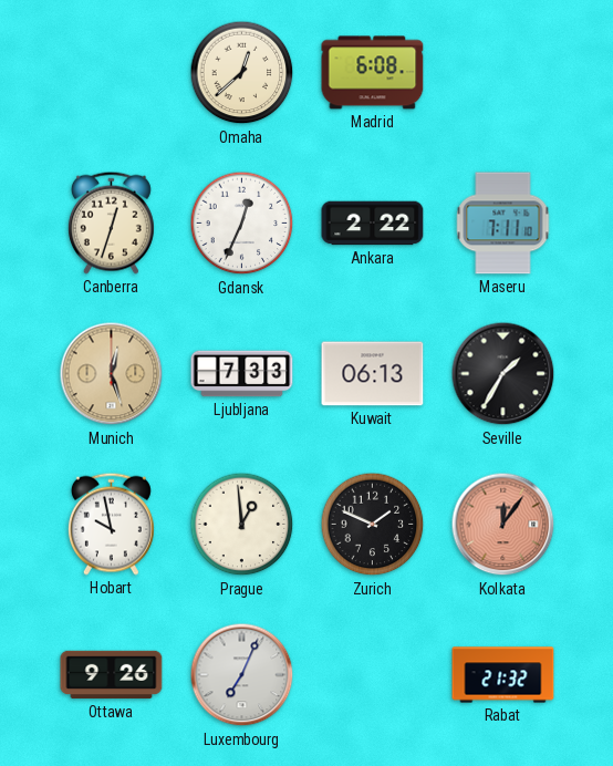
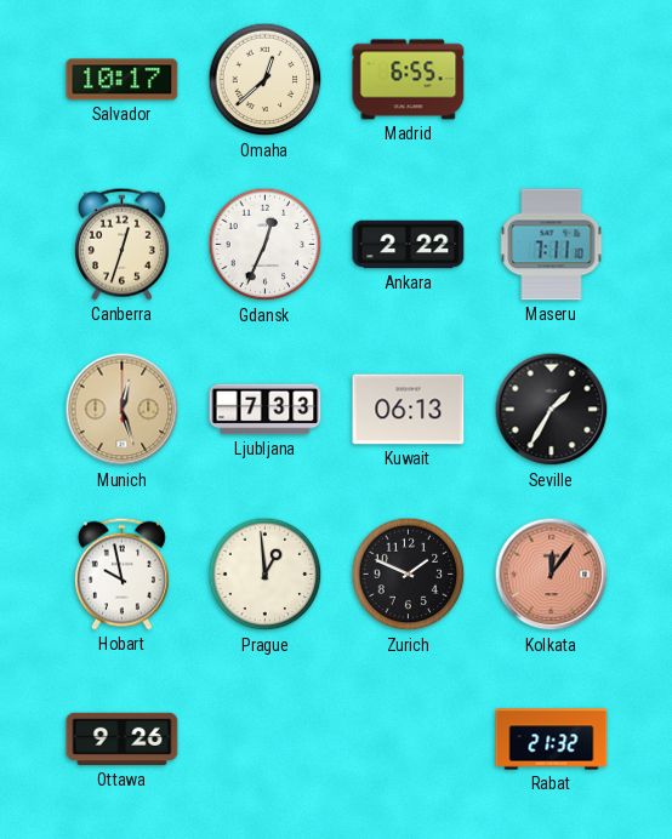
Salvador: none -> 10:17 (123, 80)
Madrid: 6:08 -> 6:55 (409, 80)
Luxembourg: 7:04 -> none (242, 675)
